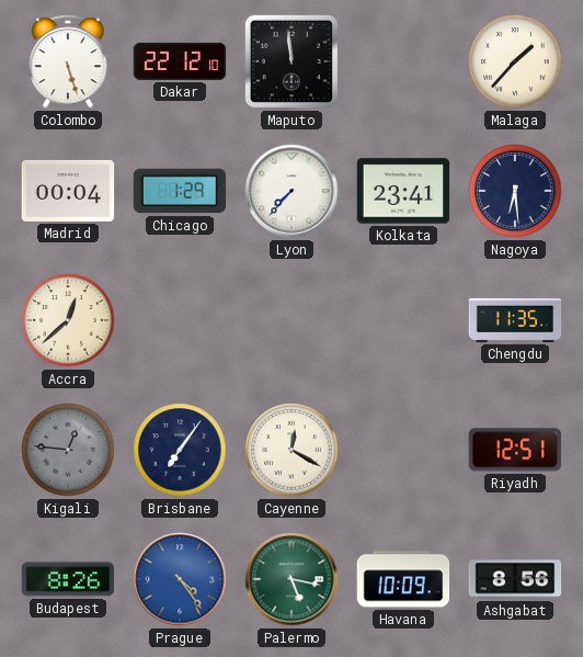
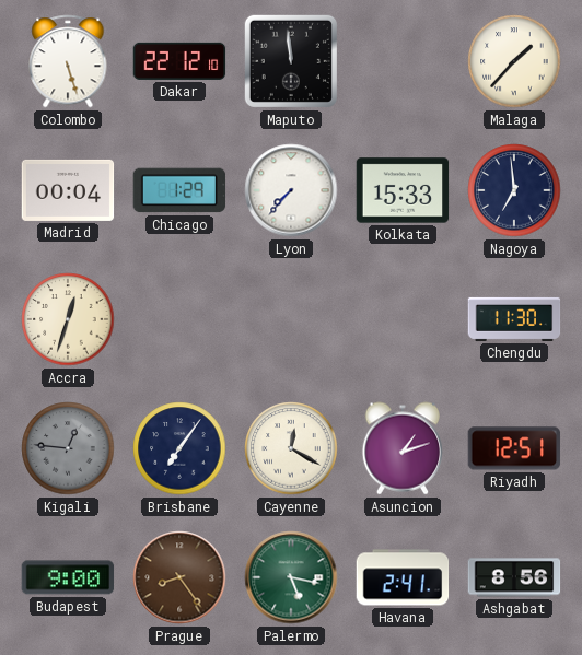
Kolkata: 23:41 -> 15:33 (403, 190)
Nagoya: 6:29 -> 6:59 (514, 190)
Accra: 12:38 -> 12:33 (68, 319)
Chengdu: 11:35 -> 11:30 (514, 319)
Asuncion: none -> 1:12 (403, 448)
Budapest: 8:26 -> 9:00 (68, 577)
Prague: 4:24 -> 8:24 (179, 577)
Prague dial: blue -> brown (179, 577)
Havana: 10:09 -> 2:41 (403, 577)
